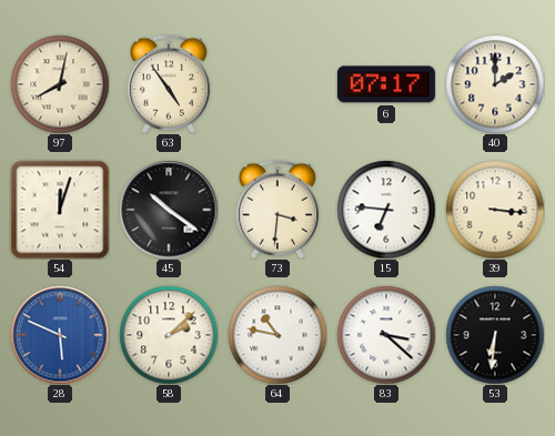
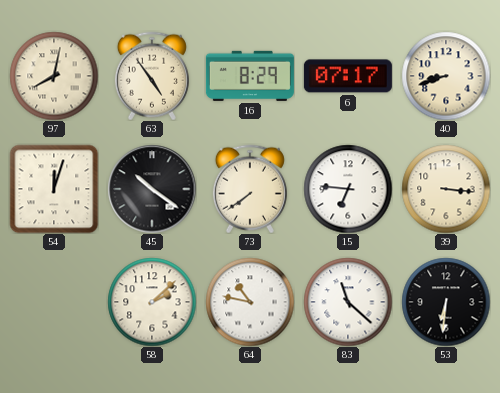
16: none -> 8:29 (250, 76)
40: 2:00 -> 8:42 (446, 76)
73: 3:31 -> 7:39 (250, 189)
28: 5:49 -> none (60, 335)
83: 3:22 -> 11:22 (348, 302)
